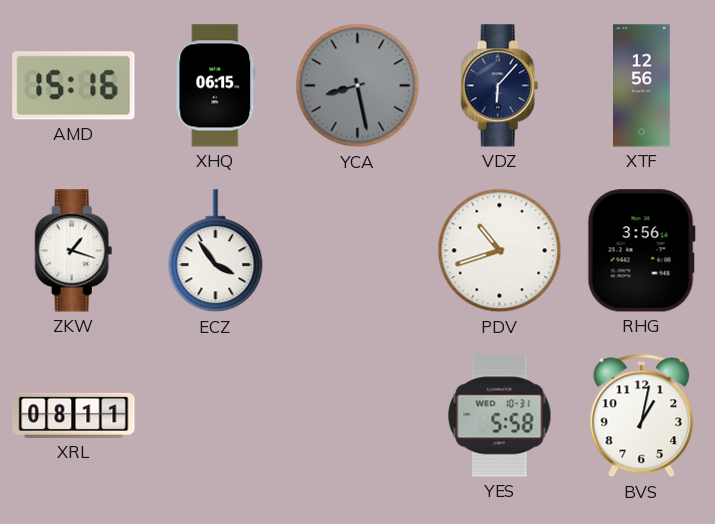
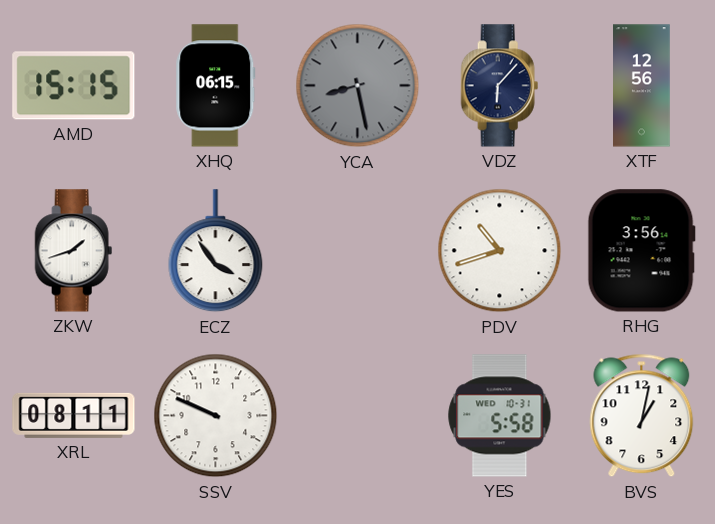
AMD: 15:16 -> 15:15 (74, 86)
ZKW: 1:18 -> 1:42 (74, 251)
SSV: none -> 9:49 (216, 416)
